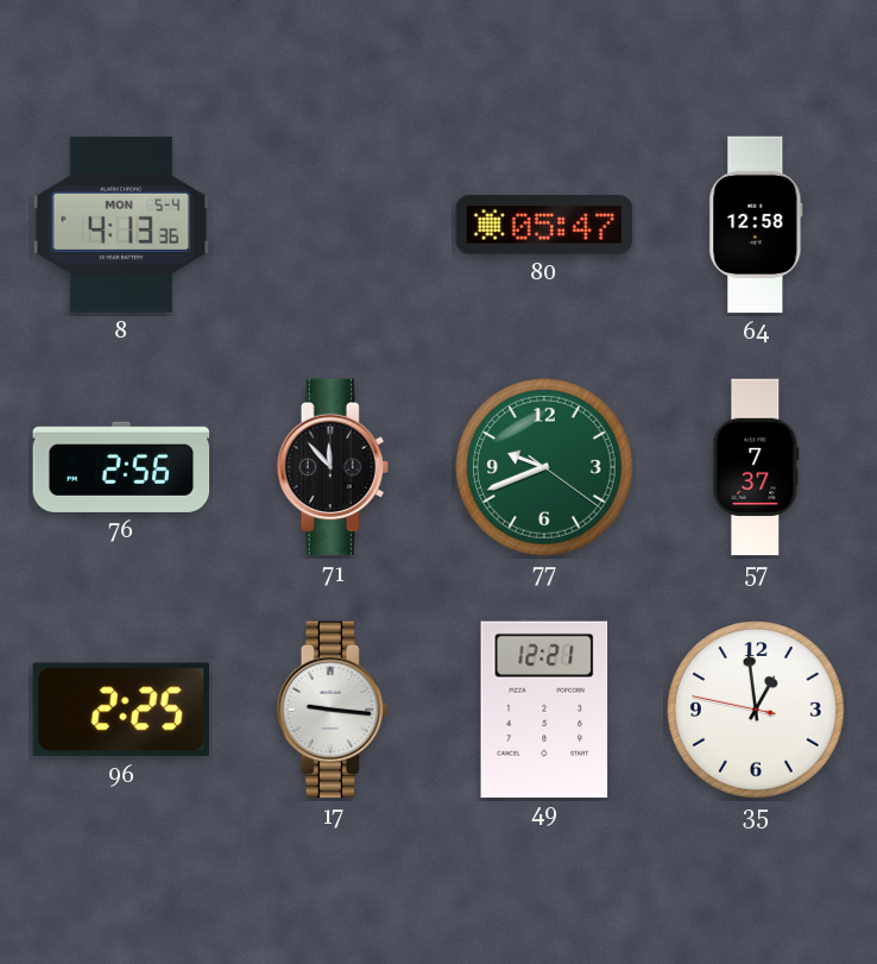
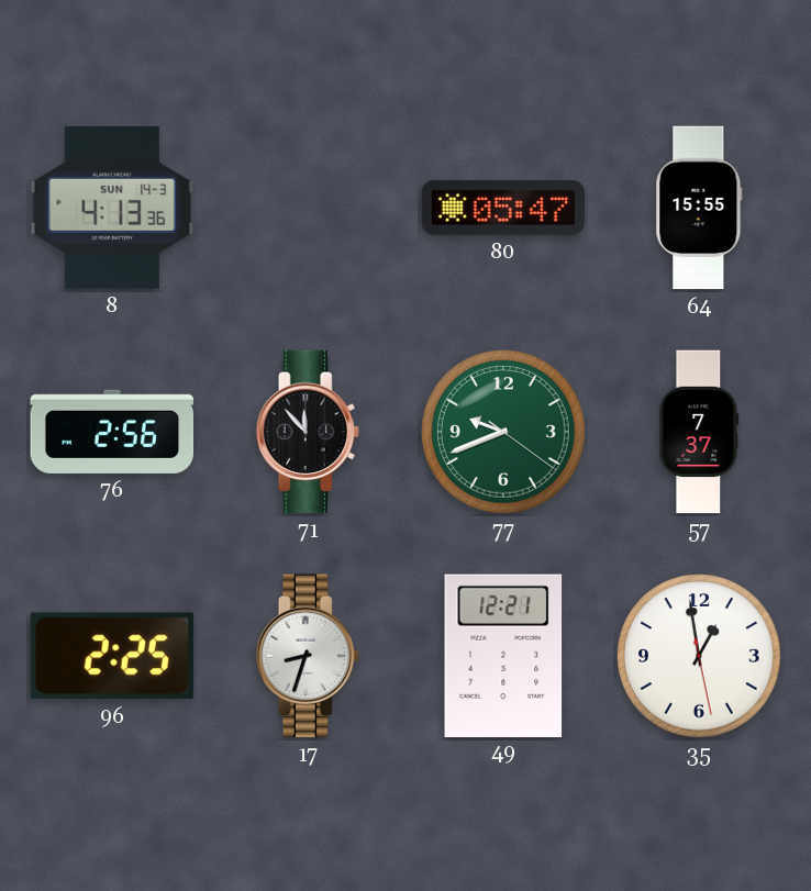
8 date: MON 5-4 -> SUN 14-3 (112, 208)
64: 12:58 -> 15:55 (699, 208)
17: 9:16 -> 8:33 (308, 656)
35: 12:58:47 -> 12:58:28 (699, 656)
